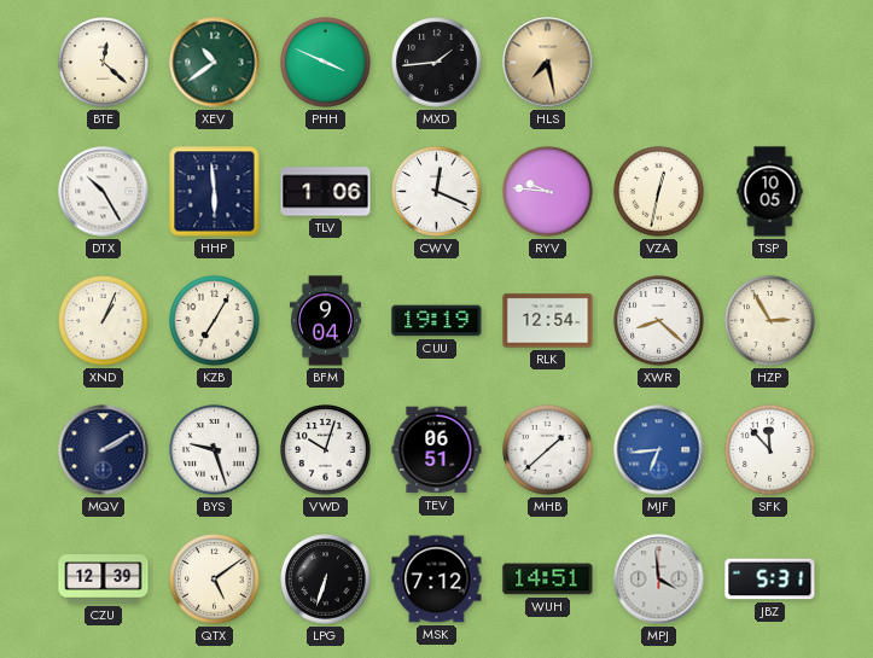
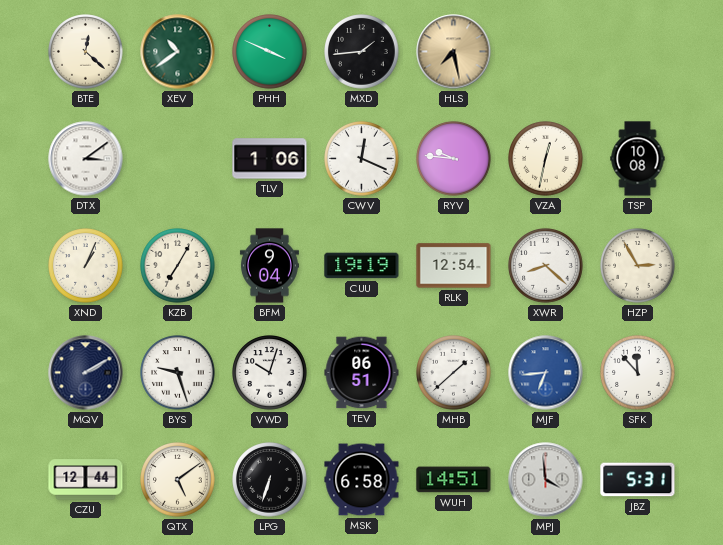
DTX: 10:25 -> 3:09 (86, 159)
HHP: 5:59 -> none (215, 192)
TSP: 10:05 -> 10:08 (638, 159)
CZU: 12:39 -> 12:44 (86, 480)
MSK: 7:12 -> 6:58 (362, 480)
